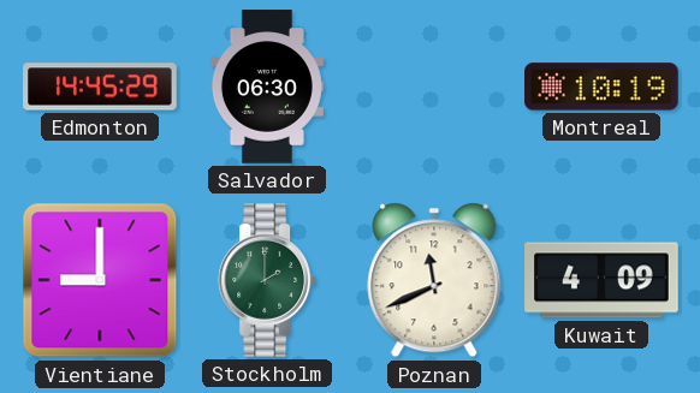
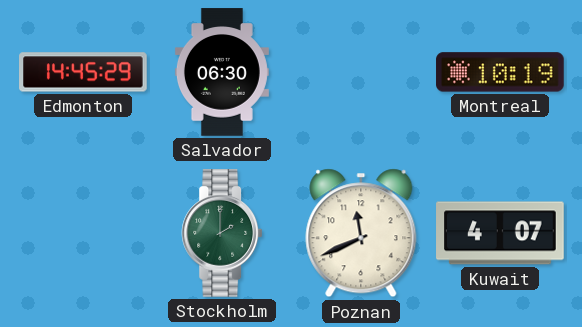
Vientiane: 9:00 -> none (100, 280)
Kuwait: 4:09 -> 4:07 (500, 233)
